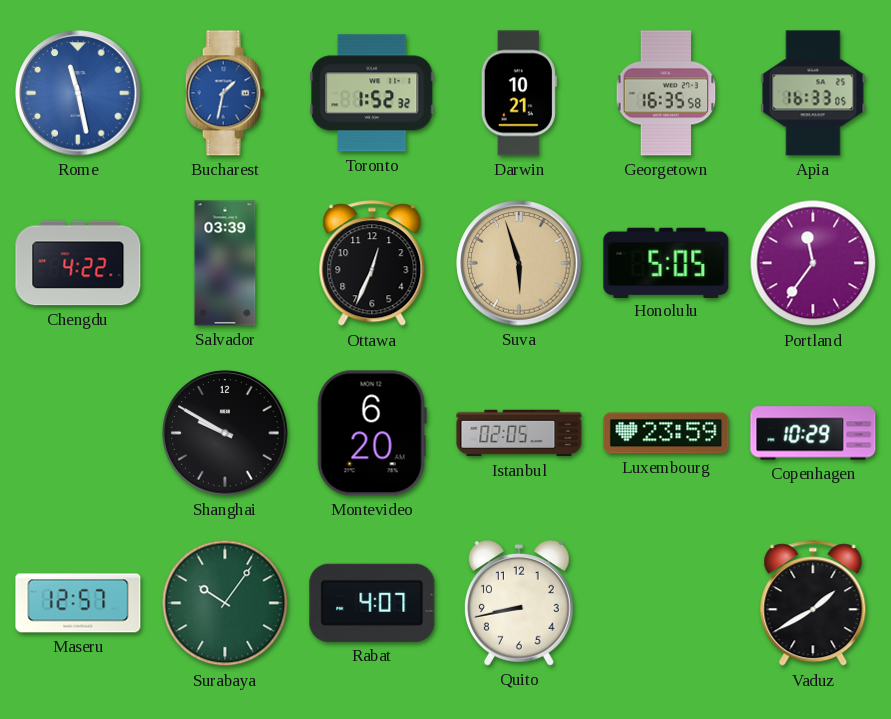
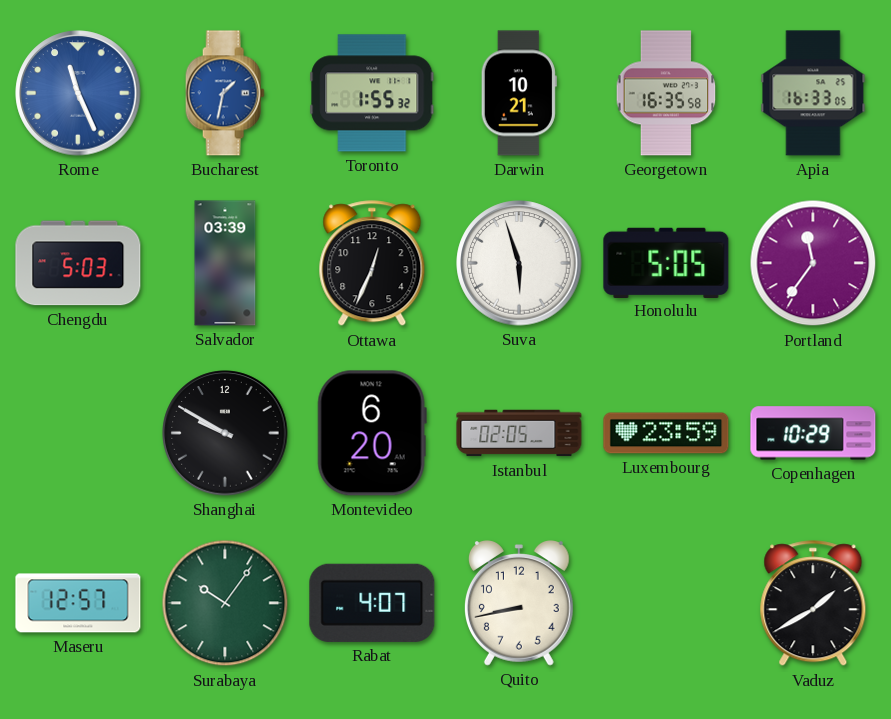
Rome: 11:28 -> 11:26 (78, 93)
Toronto: 1:52 -> 1:55 (372, 93)
Chengdu: 4:22 -> 5:03 (78, 263)
Suva dial: champagne -> white (519, 263)
